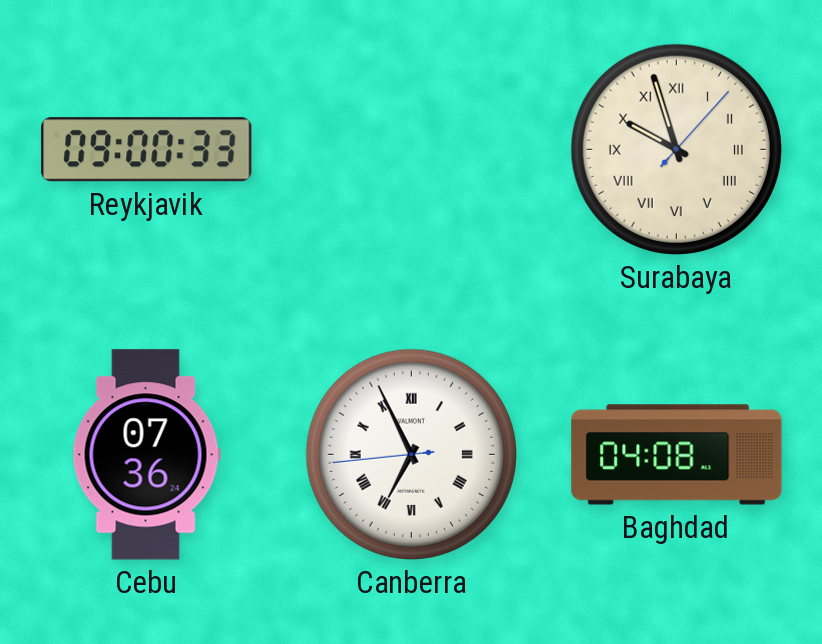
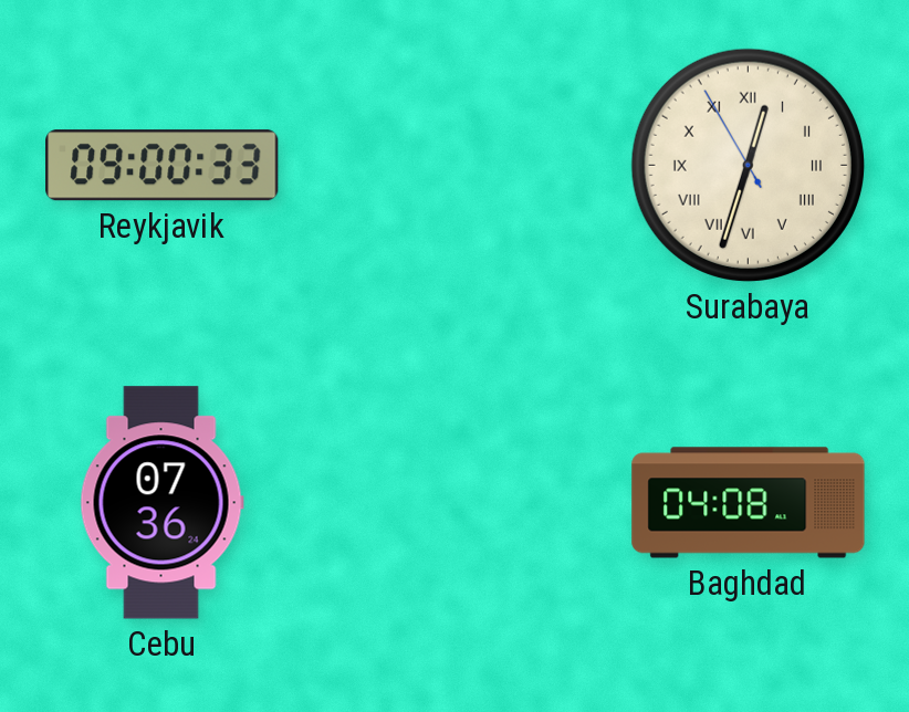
Surabaya: 9:57 -> 12:32 (748, 165)
Canberra: 6:55 -> none (411, 454)
